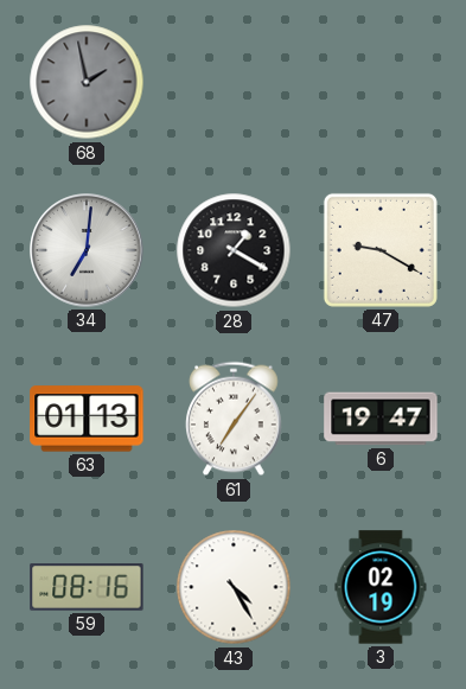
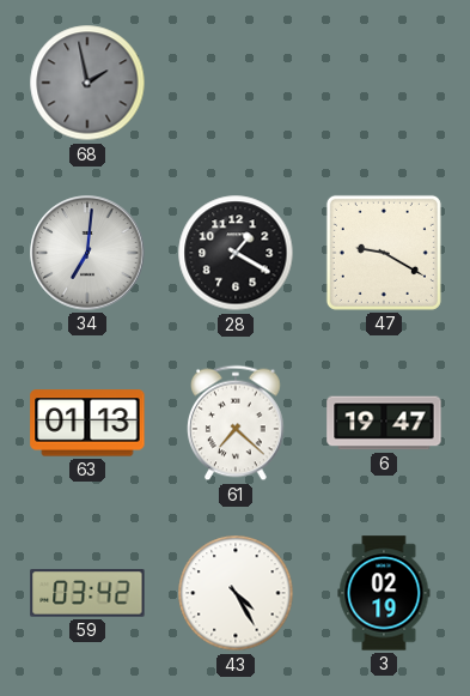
61: 7:06 -> 7:22 (237, 423)
59: 08:16 -> 03:42 (87, 593)
